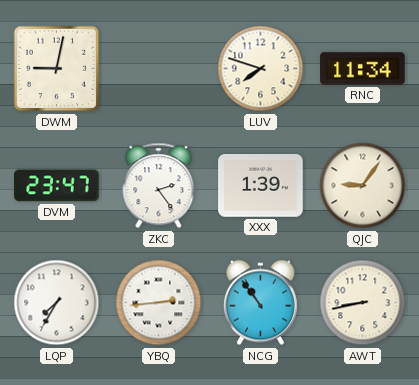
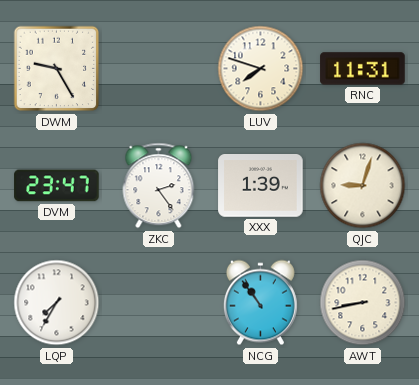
DWM: 9:02 -> 9:25 (57, 69)
RNC: 11:34 -> 11:31 (363, 69)
QJC: 9:06 -> 9:03 (363, 186)
YBQ: 2:44 -> none (159, 303)
